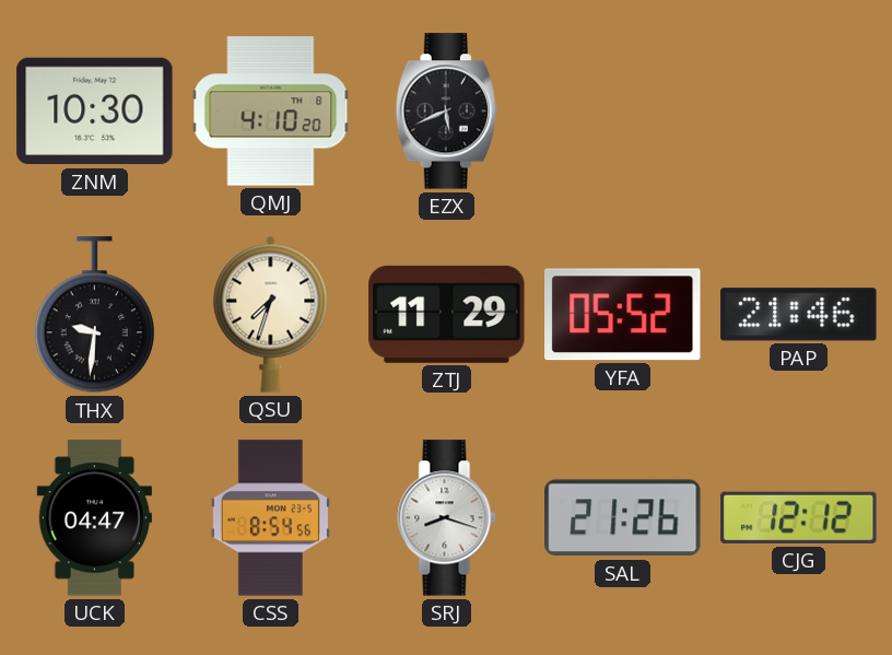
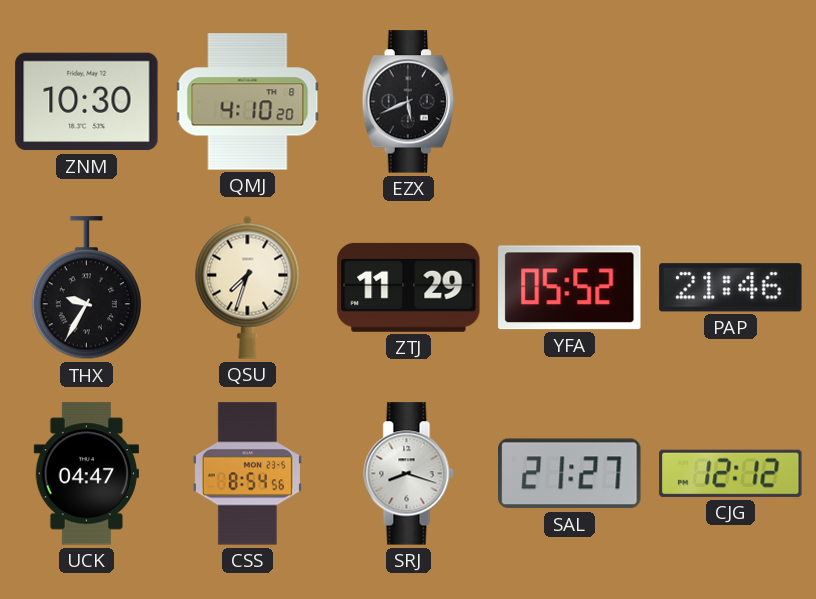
THX: 9:31 -> 9:35 (86, 288)
SAL: 21:26 -> 21:27 (570, 474)
